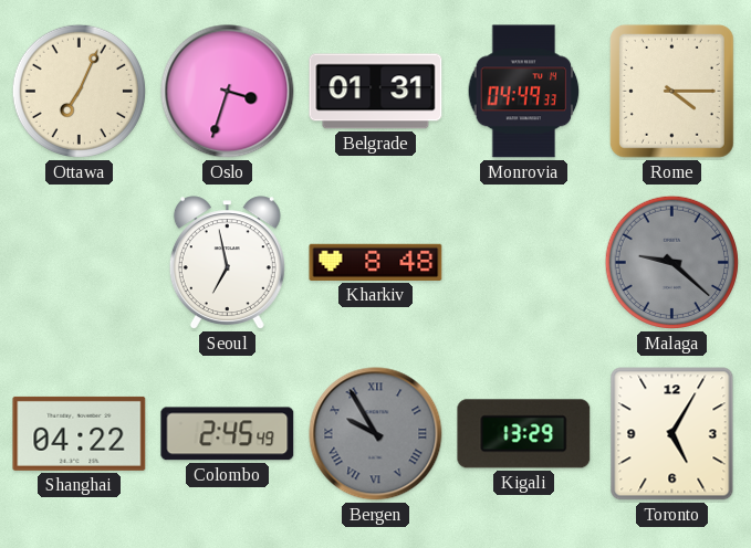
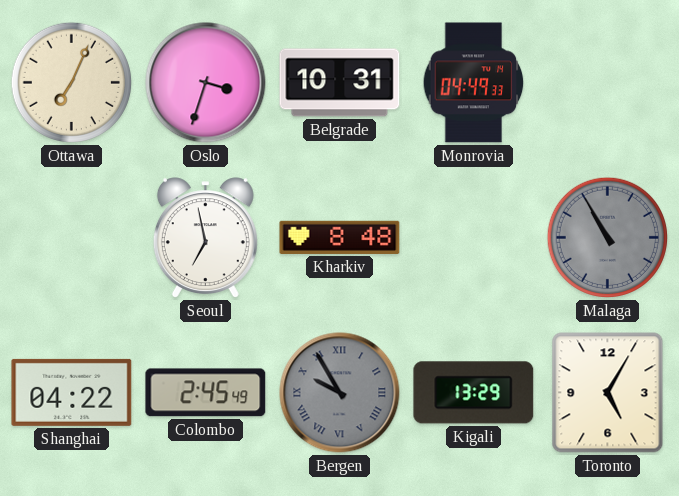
Belgrade: 01:31 -> 10:31 (340, 83)
Rome: 4:15 -> none (671, 91)
Malaga: 9:22 -> 10:55 (607, 237)
